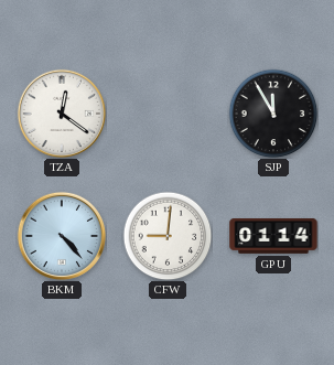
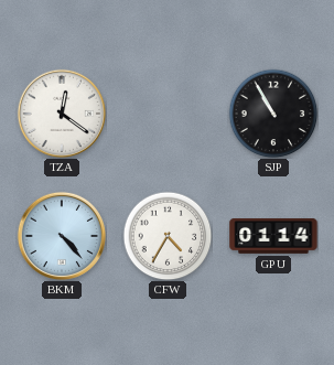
SJP: 11:55 -> 10:55 (273, 114)
CFW: 9:01 -> 4:35 (168, 236)
